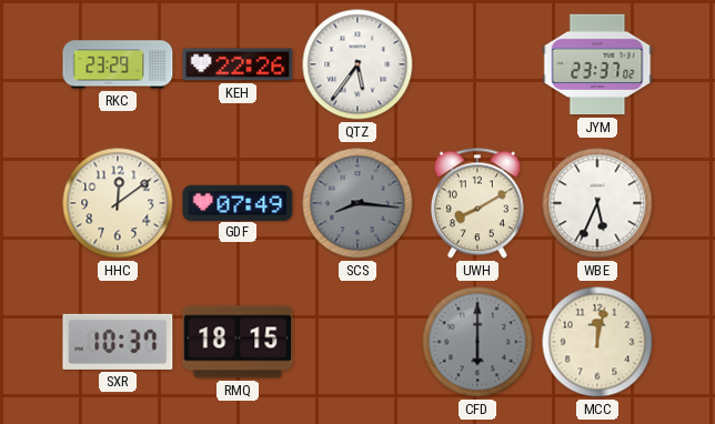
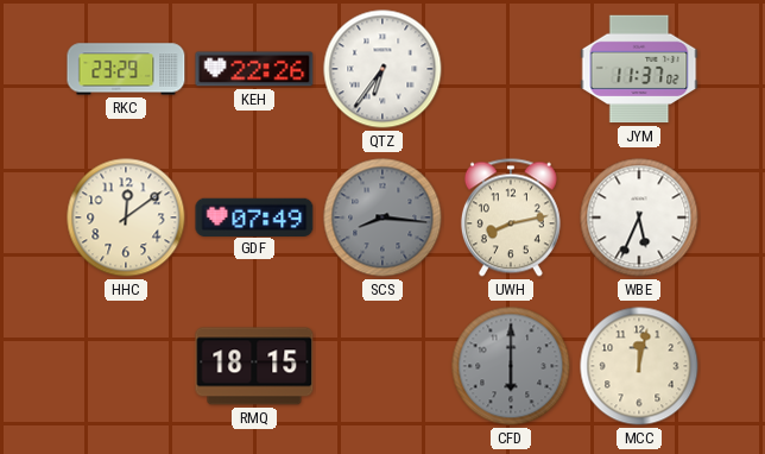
QTZ: 5:36 -> 6:36 (383, 69)
JYM: 23:37 -> 11:37 (639, 69)
UWH: 8:10 -> 8:13 (511, 217)
SXR: 10:37 -> none (118, 342)
